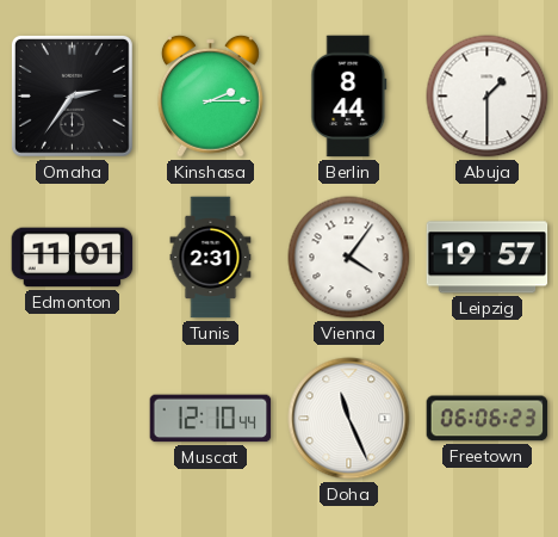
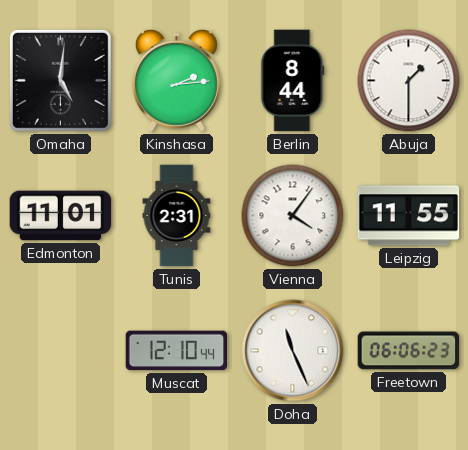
Omaha: 2:36 -> 5:01 (60, 80)
Kinshasa: 2:15 -> 2:14 (176, 80)
Leipzig: 19:57 -> 11:55 (409, 216)
